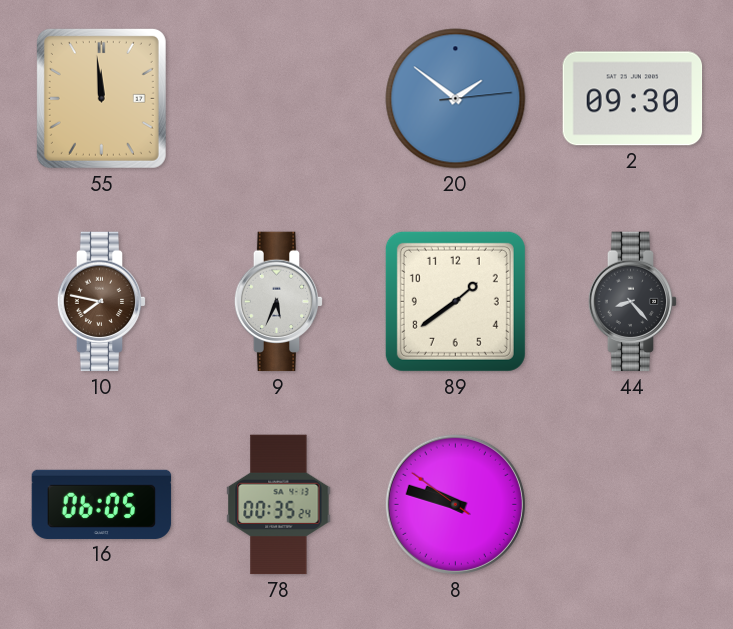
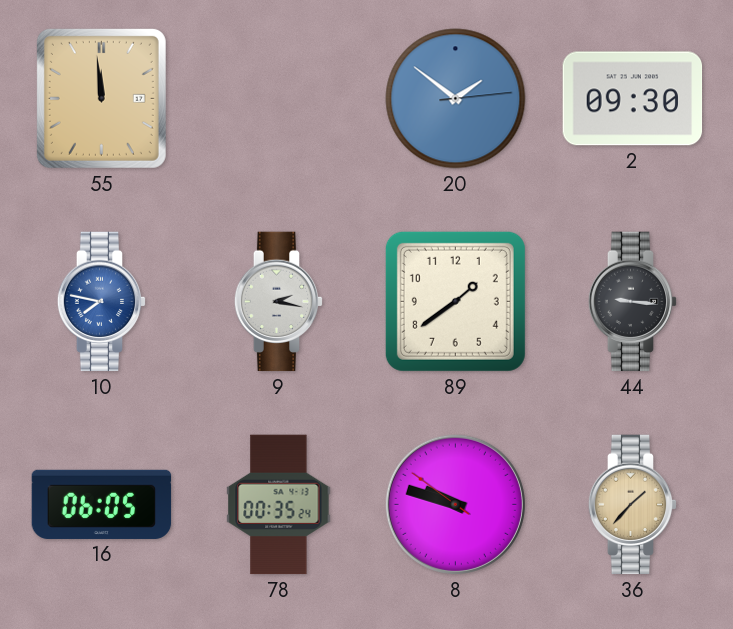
10 dial: brown -> blue (102, 302)
9: 5:34 -> 2:17 (279, 302)
44: 8:23 -> 9:16 (633, 302)
36: none -> 1:37 (633, 505)
